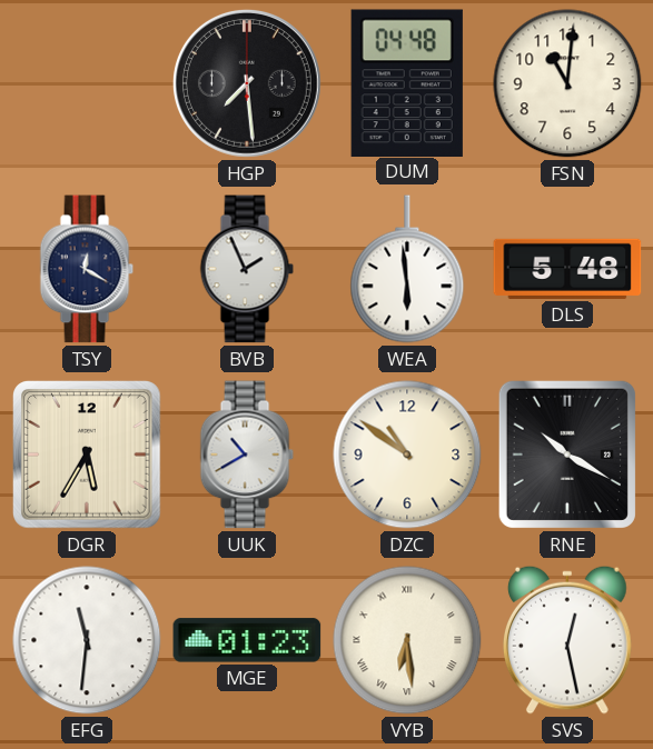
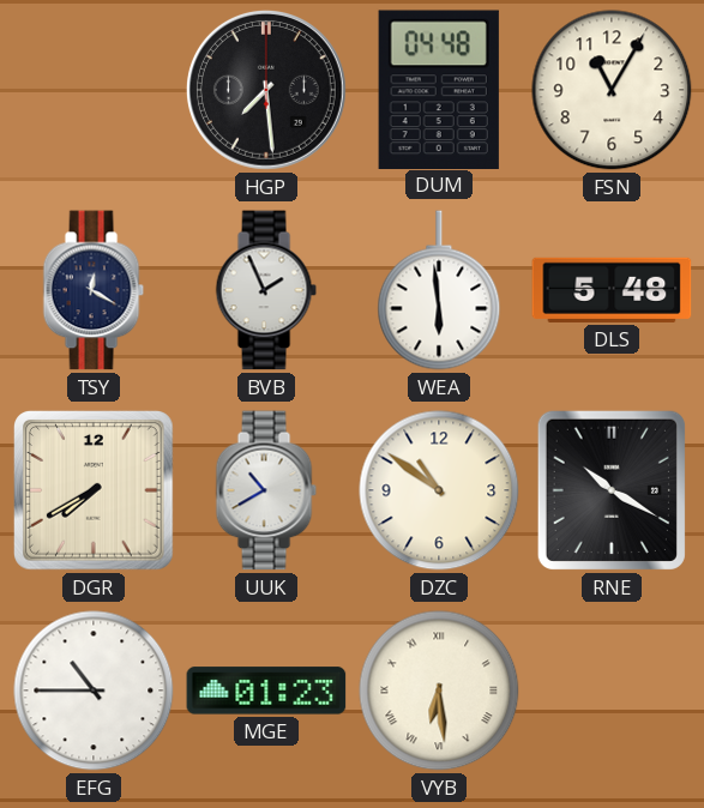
FSN: 11:01 -> 11:05 (612, 90)
DGR: 5:35 -> 7:40 (95, 492)
EFG: 11:31 -> 10:45 (94, 691)
SVS: 12:28 -> none (568, 640)
